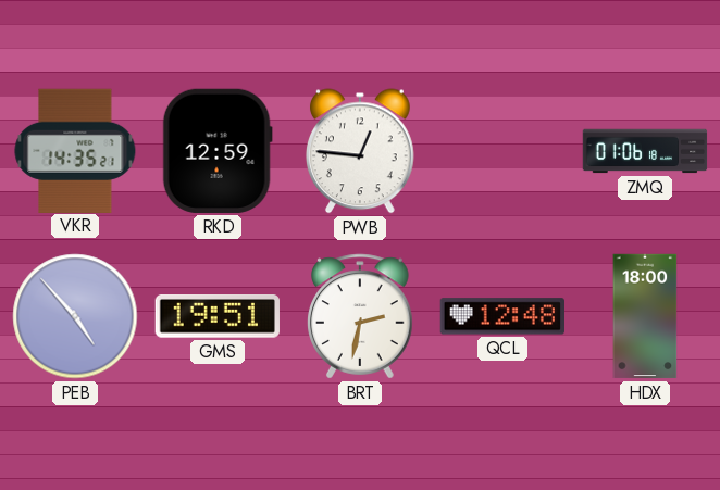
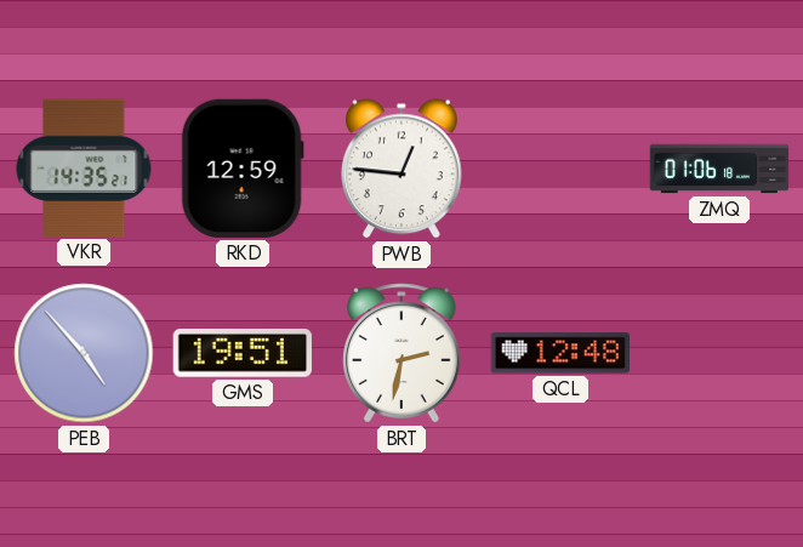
HDX: 18:00 -> none (645, 316)
